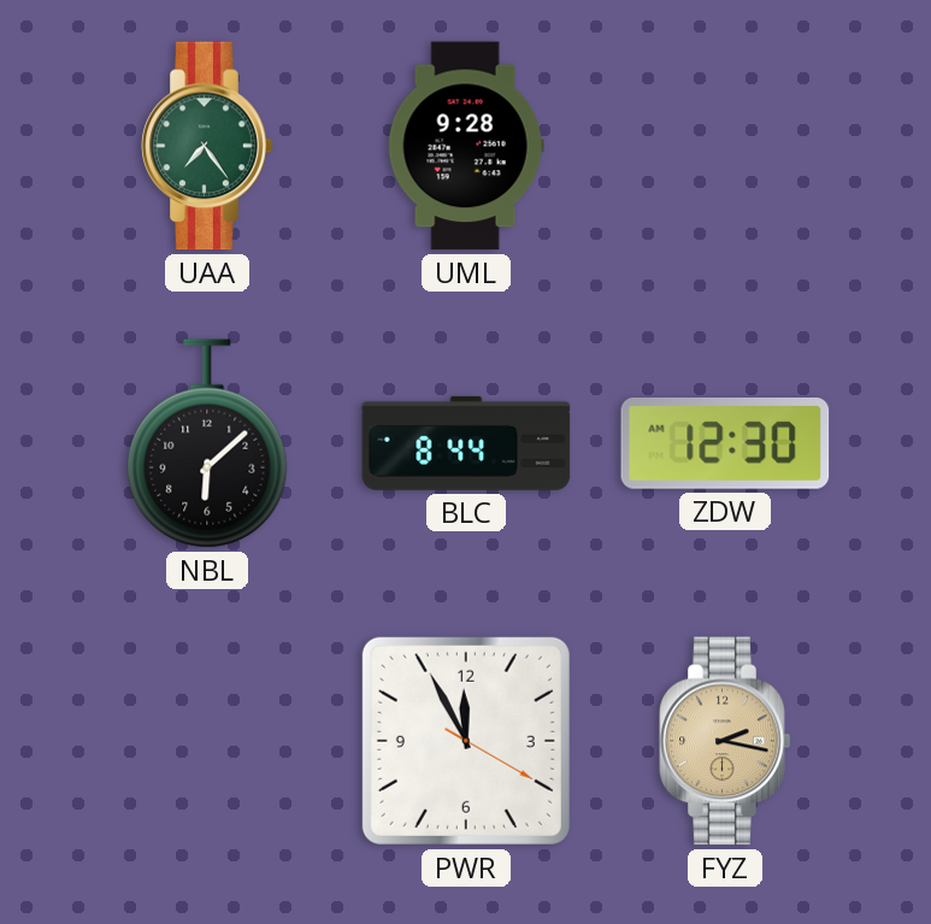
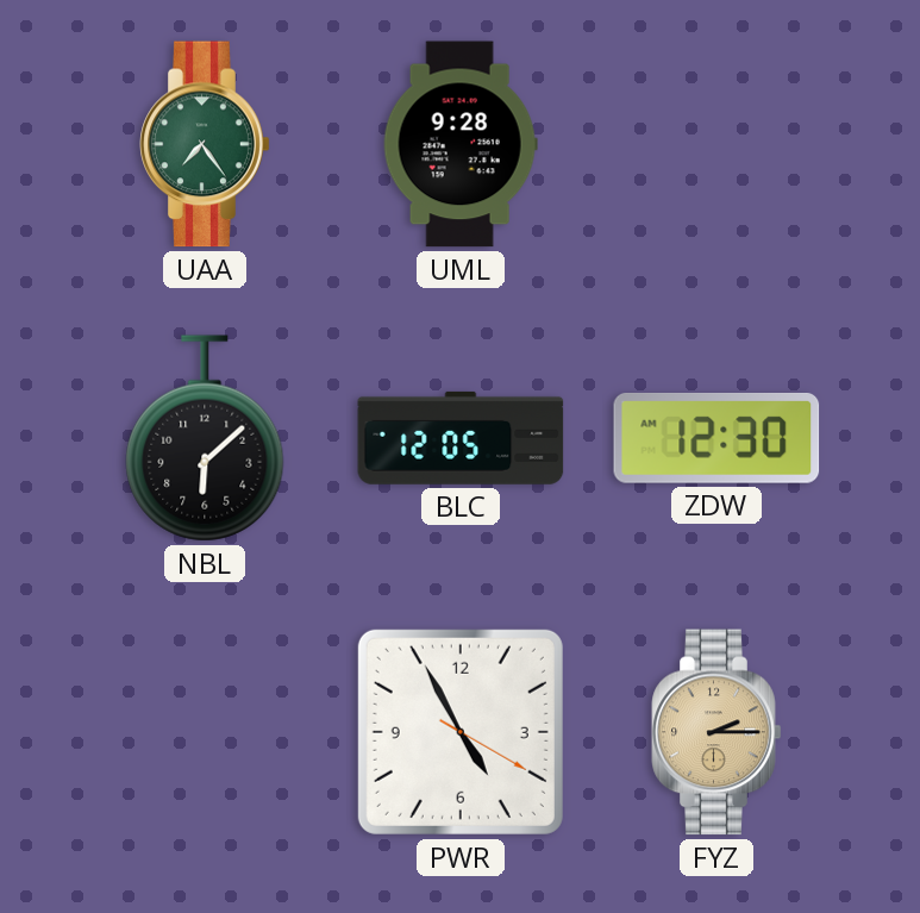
BLC: 8:44 -> 12:05 (461, 438)
PWR: 11:55 -> 4:55 (461, 732)
FYZ: 2:17 -> 2:15 (716, 732)
